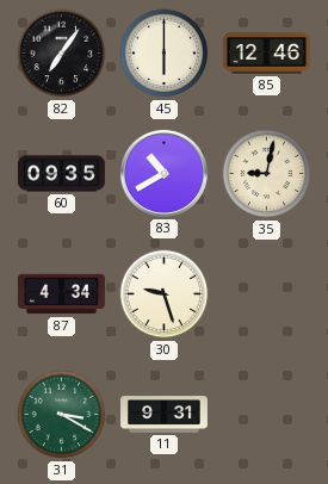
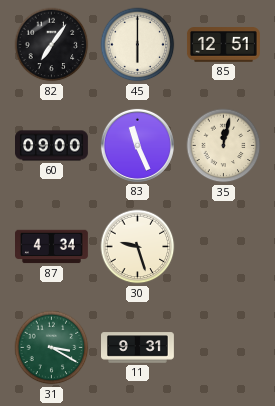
85: 12:46 -> 12:51 (223, 45)
60: 09:35 -> 09:00 (52, 146)
83: 10:40 -> 11:26 (137, 145)
35: 9:02 -> 12:02 (224, 146)
